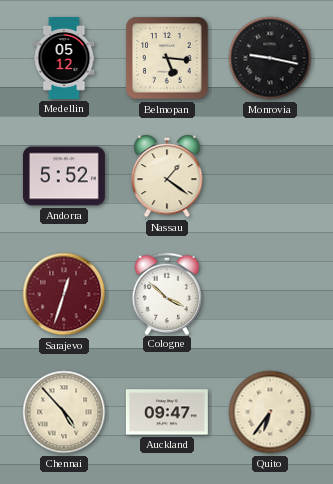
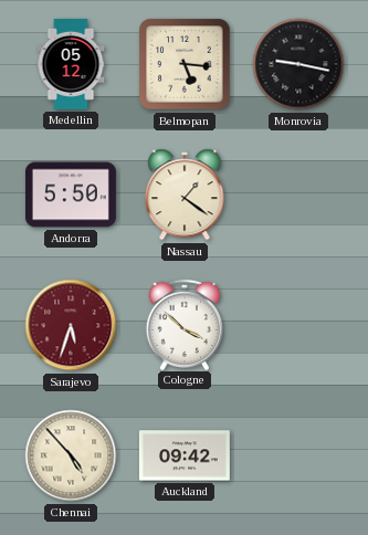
Andorra: 5:52 -> 5:50 (71, 195)
Sarajevo: 12:33 -> 5:33 (71, 325)
Auckland: 09:47 -> 09:42 (185, 455)
Quito: 6:36 -> none (270, 412)
